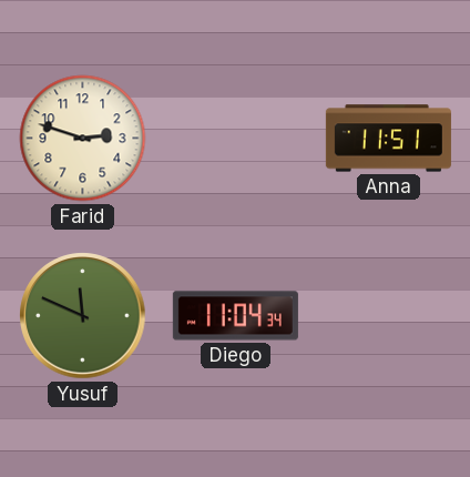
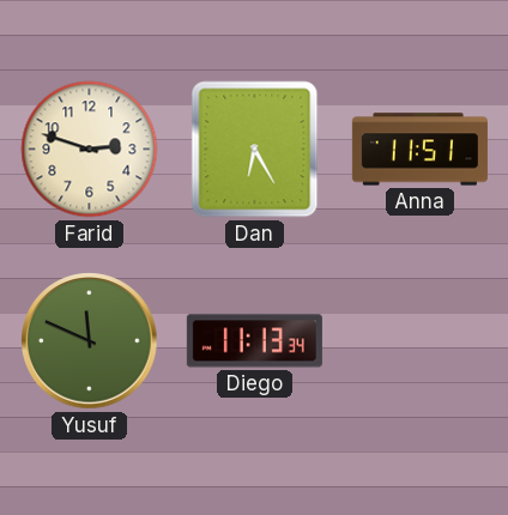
Dan: none -> 6:25 (255, 150)
Diego: 11:04 -> 11:13 (254, 341)
